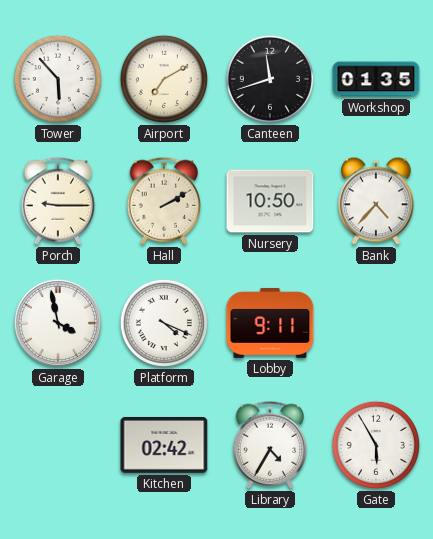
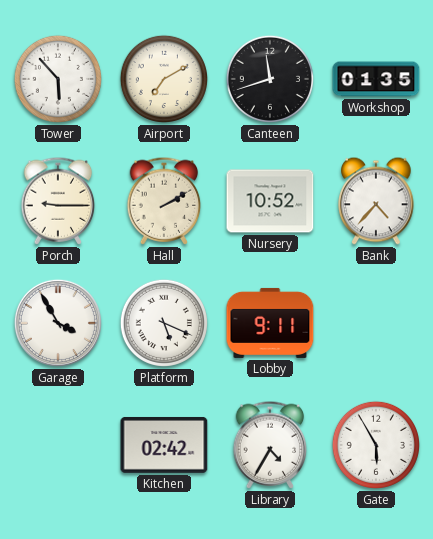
Nursery: 10:50 -> 10:52 (270, 201)
Garage: 3:58 -> 3:55 (58, 323)
Platform: 4:19 -> 5:19 (164, 323)
